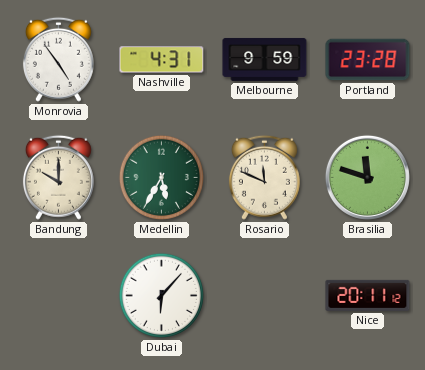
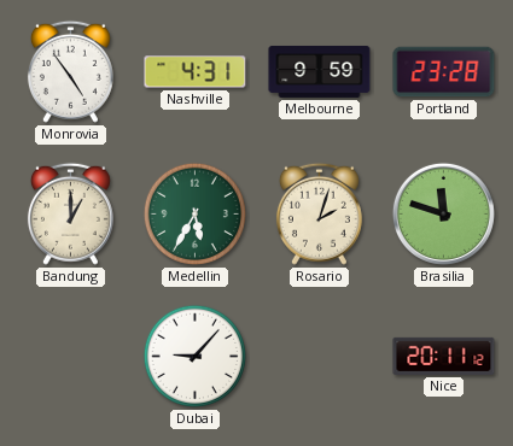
Bandung: 10:00 -> 1:00 (70, 213)
Rosario: 11:49 -> 2:03 (319, 213)
Dubai: 6:07 -> 9:07 (194, 356)
